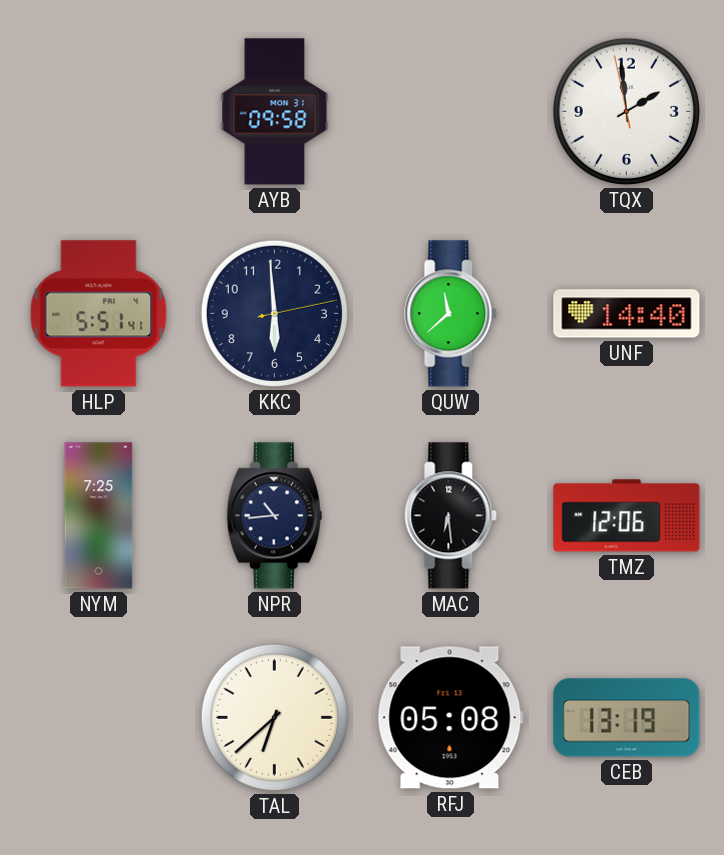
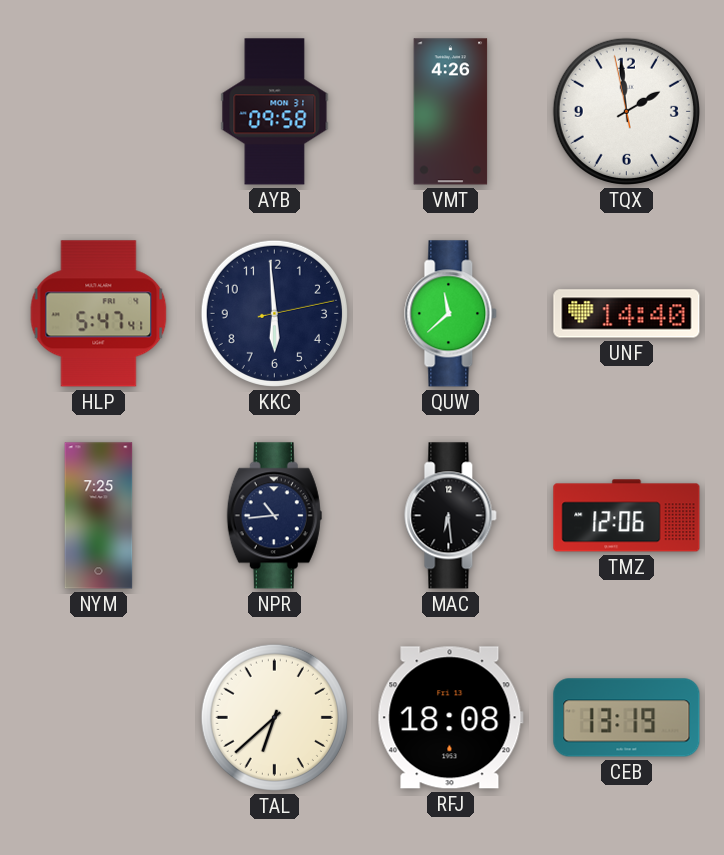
VMT: none -> 4:26 (451, 112)
HLP: 5:51 -> 5:47 (99, 314)
RFJ: 05:08 -> 18:08 (450, 718)
